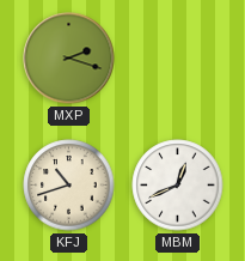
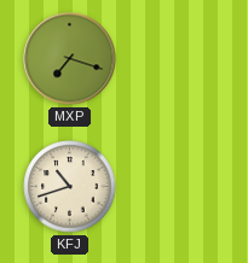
MXP: 2:18 -> 7:18 (70, 59)
MBM: 12:41 -> none (178, 186)
